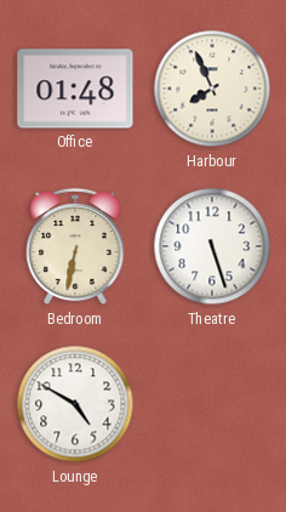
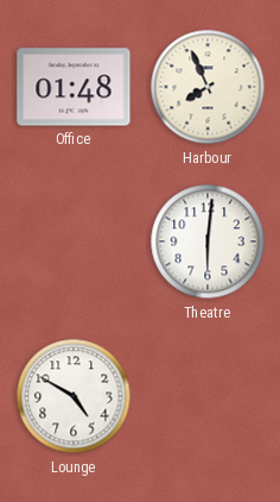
Bedroom: 6:32 -> none (75, 246)
Theatre: 5:27 -> 6:01 (208, 241)
